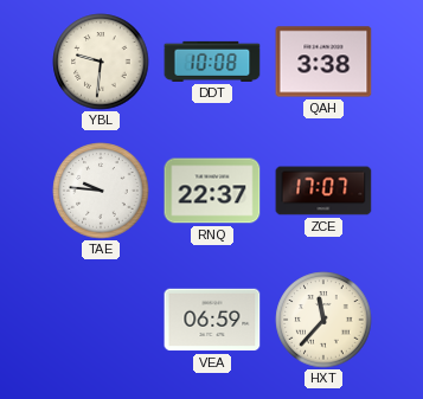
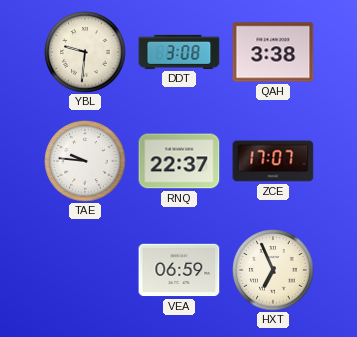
DDT: 10:08 -> 3:08 (179, 52)
HXT: 11:37 -> 6:56 (273, 270)
